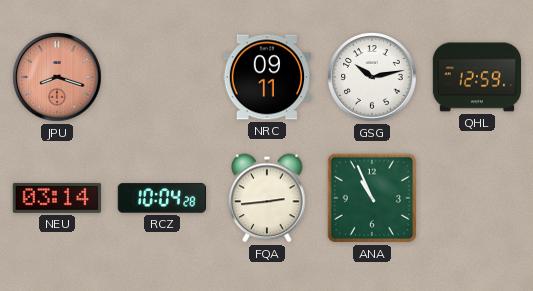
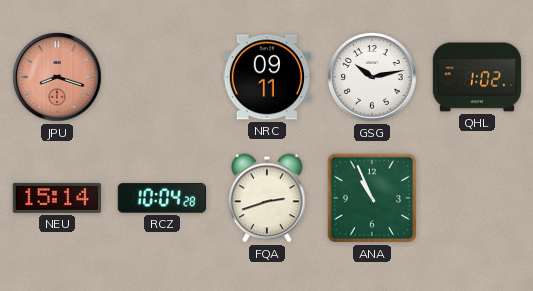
QHL: 12:59 -> 1:02 (477, 77)
NEU: 03:14 -> 15:14 (56, 198)
FQA: 2:44 -> 2:42 (267, 198)
